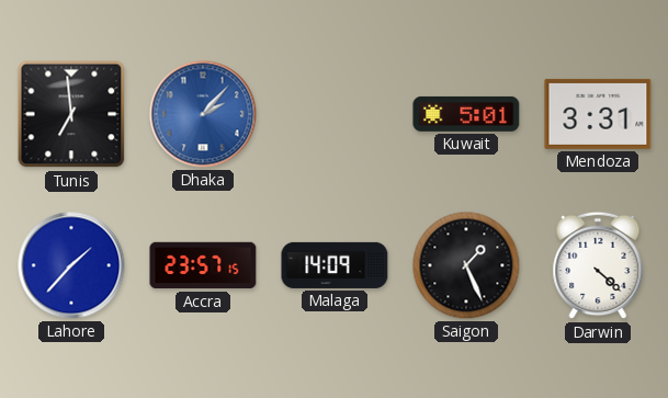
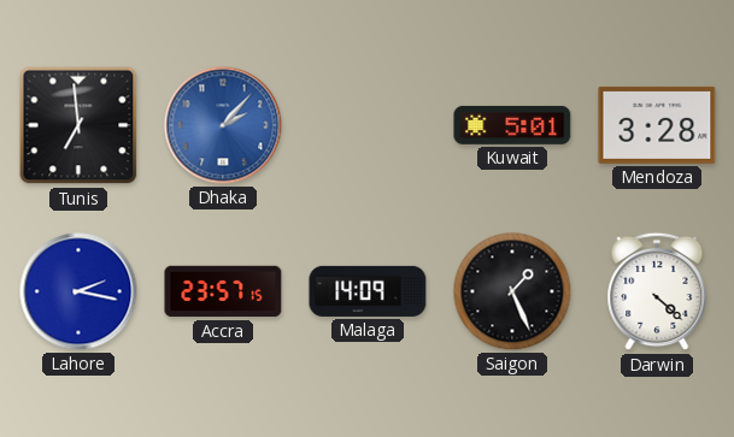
Mendoza: 3:31 -> 3:28 (657, 125)
Lahore: 1:37 -> 2:17 (78, 291)
